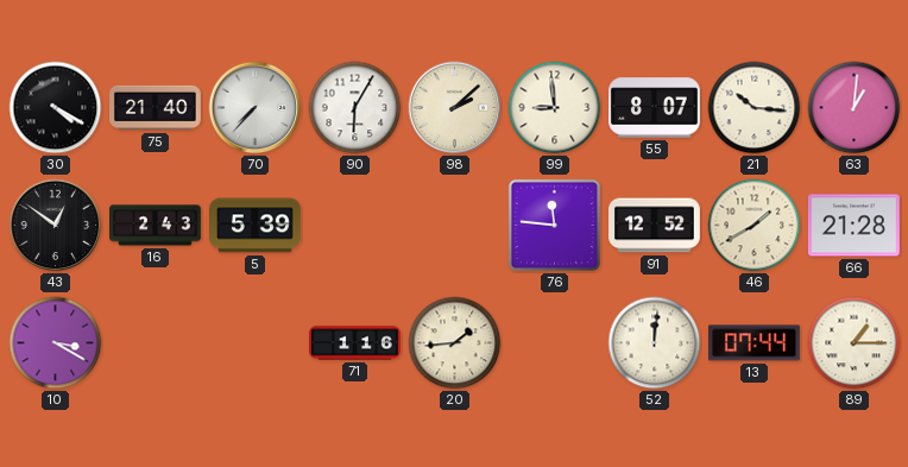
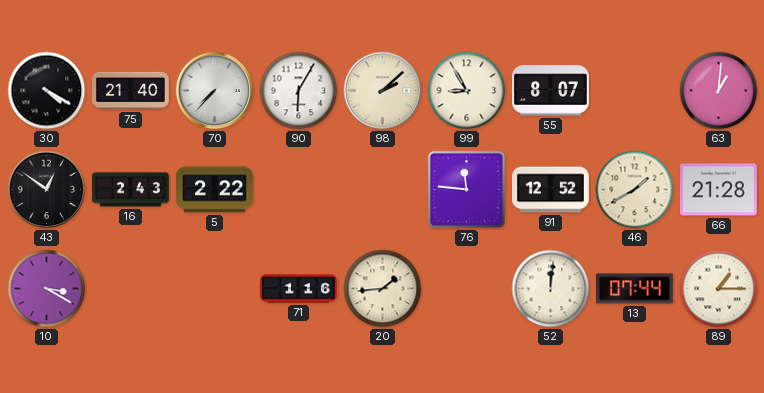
99: 8:59 -> 8:55 (467, 91)
21: 10:16 -> none (755, 108)
5: 5:39 -> 2:22 (215, 190)
